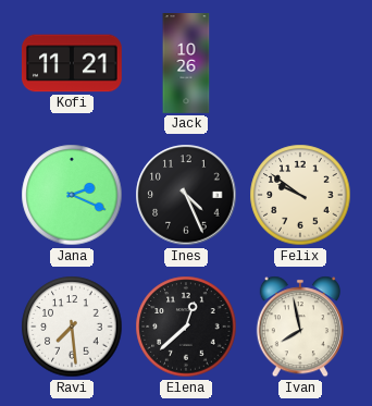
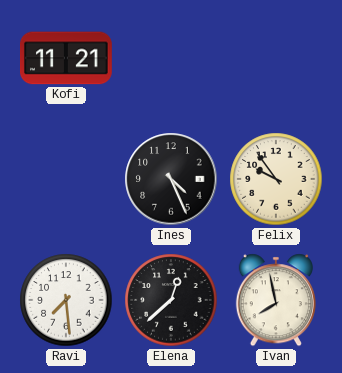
Jack: 10:26 -> none (186, 64)
Jana: 2:19 -> none (72, 195)
Felix: 9:51 -> 9:54 (276, 179)
